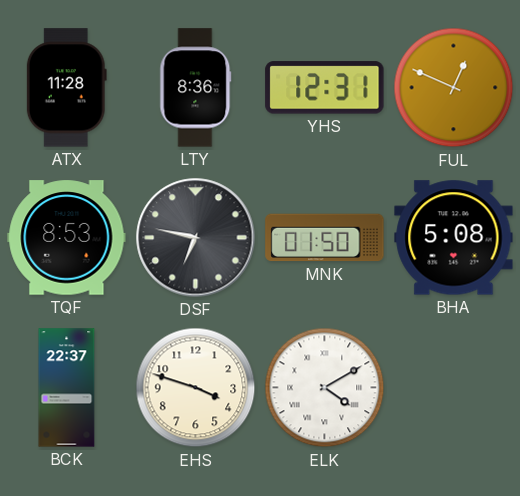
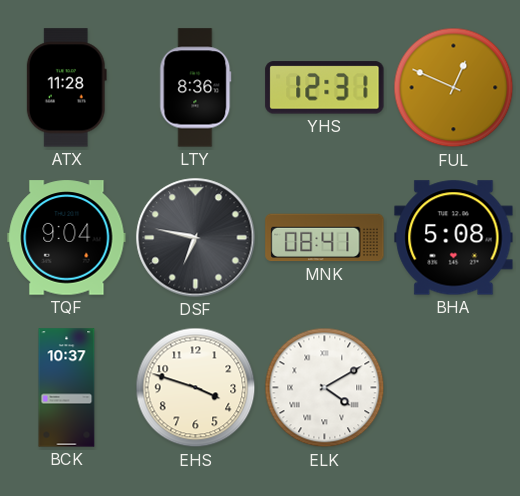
TQF: 8:53 -> 9:04 (67, 238)
MNK: 01:50 -> 08:41 (325, 238)
BCK: 22:37 -> 10:37 (67, 388)
